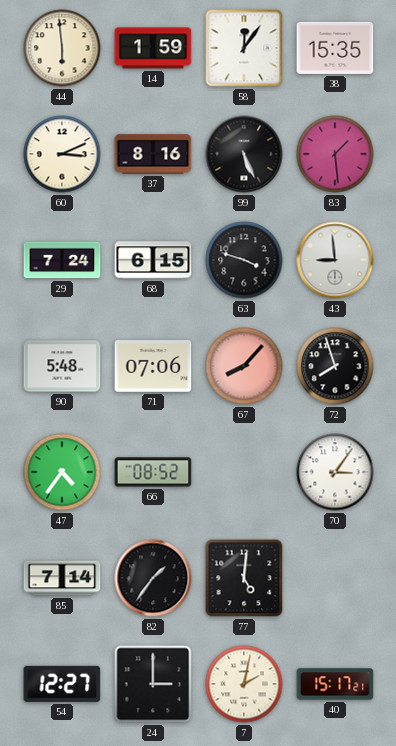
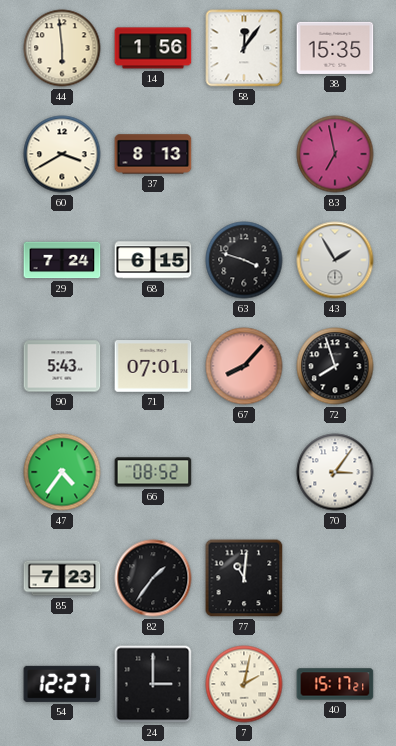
14: 1:59 -> 1:56 (153, 48)
60: 3:11 -> 3:40 (62, 154)
37: 8:16 -> 8:13 (153, 154)
99: 5:26 -> none (244, 154)
83: 1:29 -> 6:58 (335, 154)
43: 8:59 -> 1:55 (335, 260)
90: 5:48 -> 5:43 (62, 366)
71: 07:06 -> 07:01 (153, 366)
85: 7:14 -> 7:23 (62, 578)
77: 5:01 -> 11:01 (244, 578)
